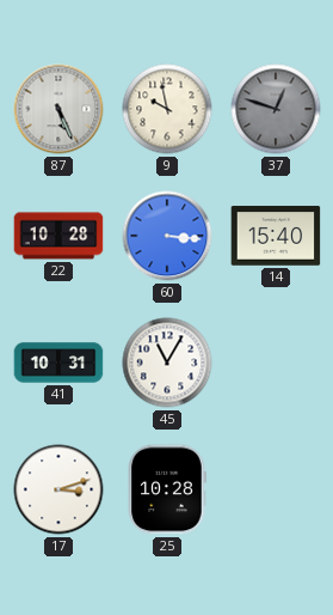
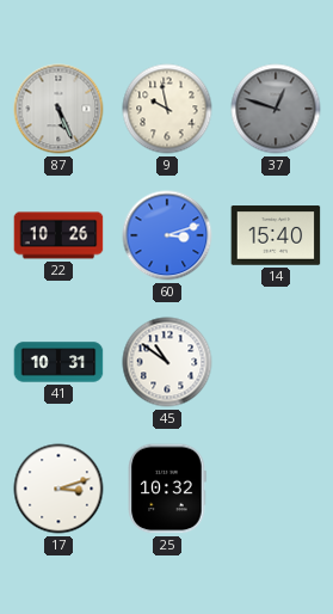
22: 10:28 -> 10:26 (58, 235)
60: 3:16 -> 3:12 (167, 235)
45: 11:05 -> 10:51 (167, 362)
25: 10:28 -> 10:32 (167, 489)
